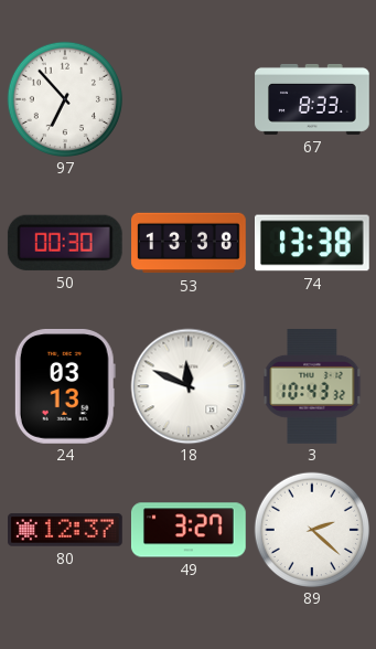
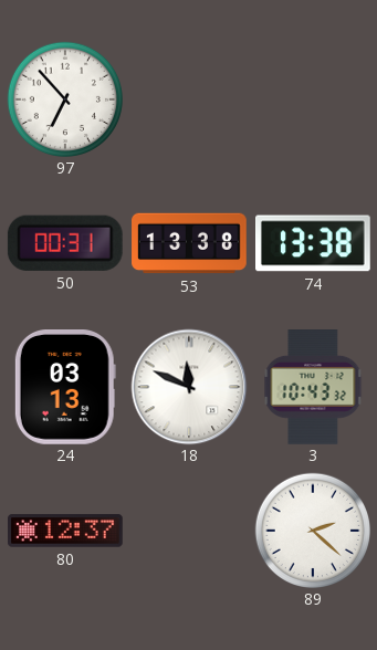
67: 8:33 -> none (312, 99)
50: 00:30 -> 00:31 (65, 243)
49: 3:27 -> none (189, 530)
